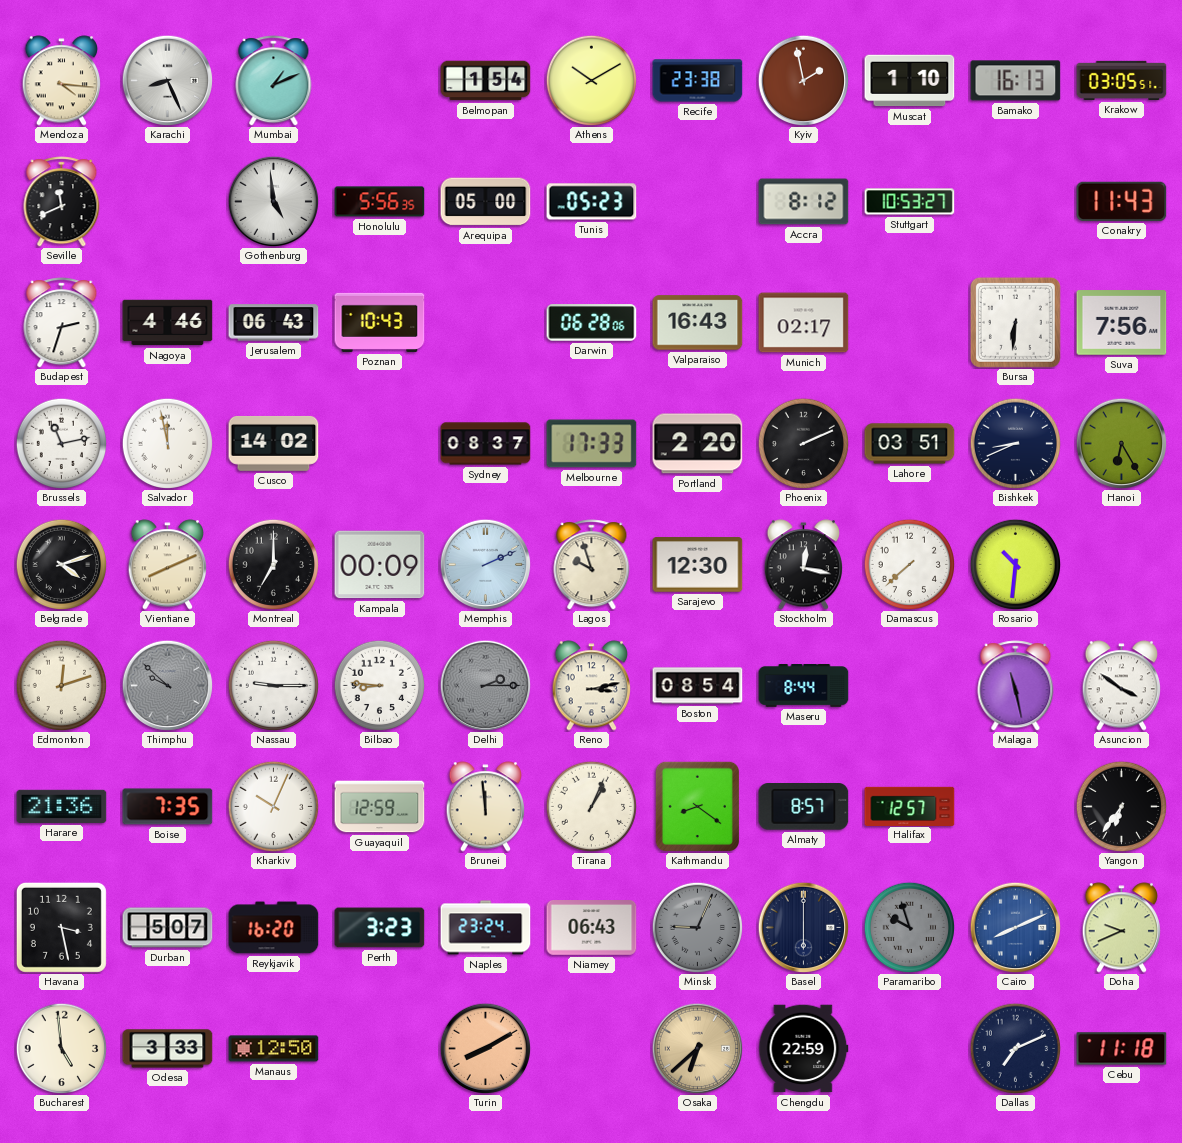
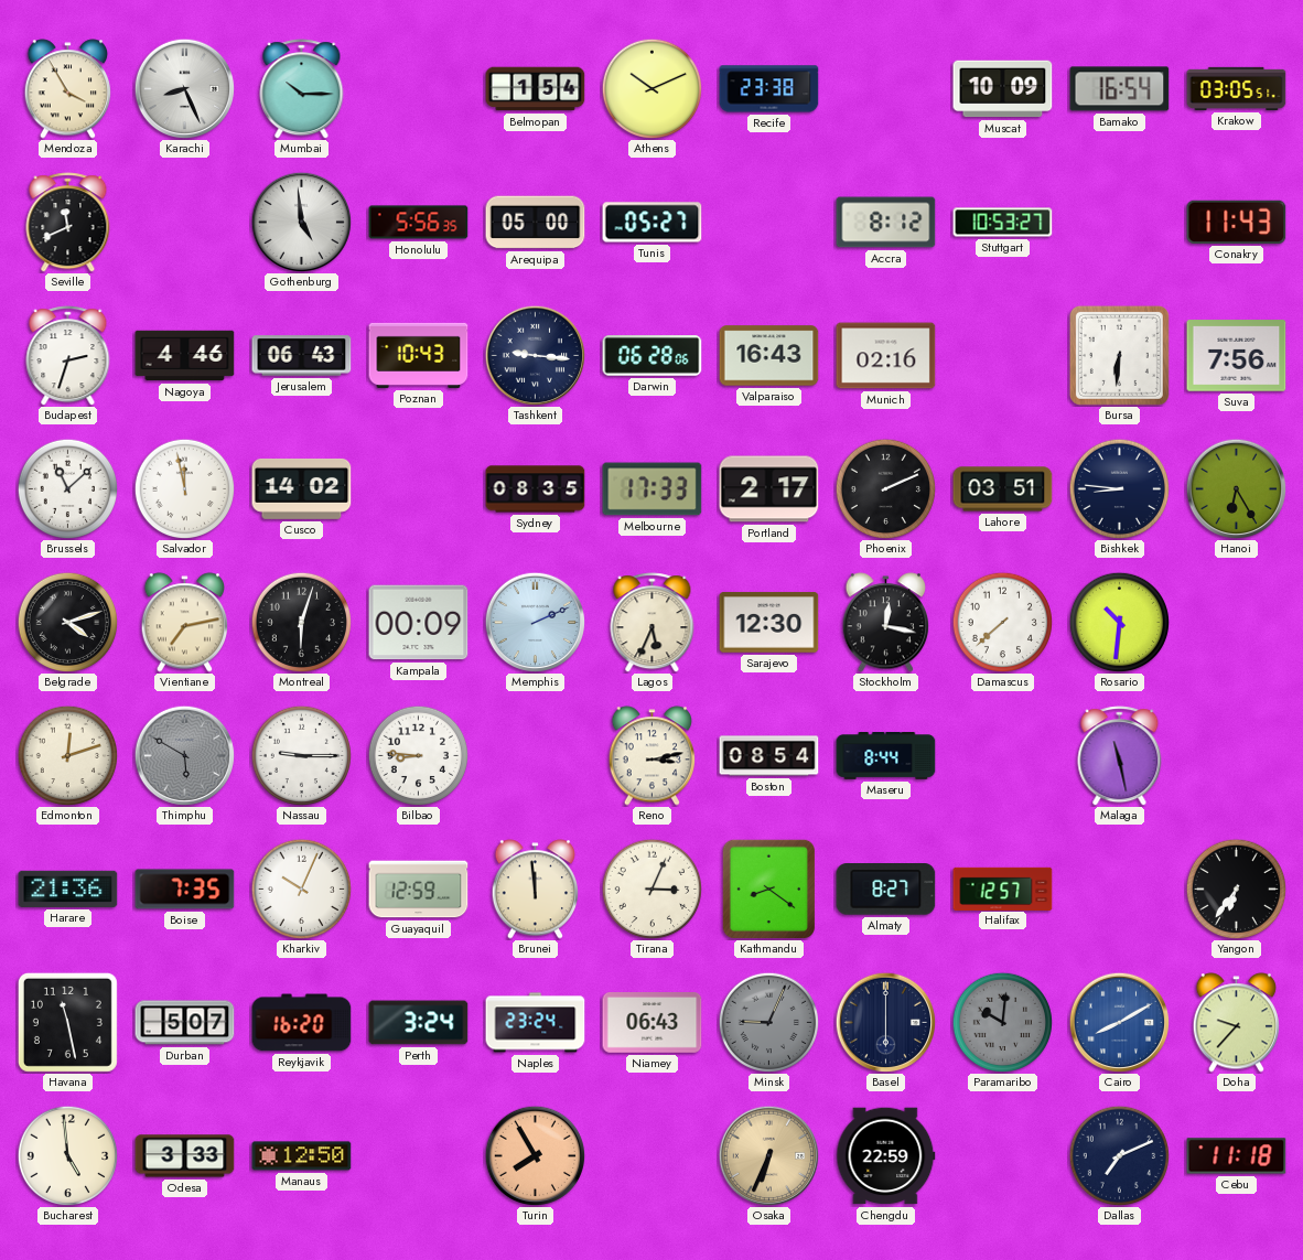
Mendoza: 4:16 -> 3:55 (68, 89)
Mumbai: 1:11 -> 10:15 (302, 89)
Athens: 10:10 -> 10:11 (651, 88)
Kyiv: 1:58 -> none (803, 80)
Muscat: 1:10 -> 10:09 (1003, 89)
Bamako: 16:13 -> 16:54 (1120, 89)
Tunis: 05:23 -> 05:27 (653, 223)
Tashkent: none -> 9:16 (535, 355)
Munich: 02:17 -> 02:16 (886, 356)
Brussels: 11:13 -> 11:08 (67, 488)
Sydney: 08:37 -> 08:35 (536, 489)
Portland: 2:20 -> 2:17 (769, 489)
Bishkek: 8:41 -> 8:46 (1119, 488)
Vientiane: 8:11 -> 7:13 (185, 623)
Montreal: 7:00 -> 6:03 (301, 622)
Lagos: 9:57 -> 5:34 (653, 623)
Thimphu: 9:52 -> 5:50 (184, 755)
Delhi: 2:15 -> none (485, 685)
Asuncion: 3:51 -> none (1122, 686)
Tirana: 1:04 -> 3:04 (651, 889)
Almaty: 8:57 -> 8:27 (886, 890)
Havana: 3:28 -> 11:28 (67, 1022)
Perth: 3:23 -> 3:24 (419, 1023)
Paramaribo: 9:57 -> 10:01 (1002, 1022)
Cairo: 8:11 -> 8:10 (1119, 1022)
Doha: 9:41 -> 9:37 (1237, 1023)
Turin: 8:10 -> 7:55 (535, 1155)
Osaka: 6:38 -> 6:34 (768, 1155)
